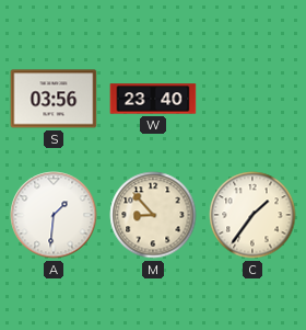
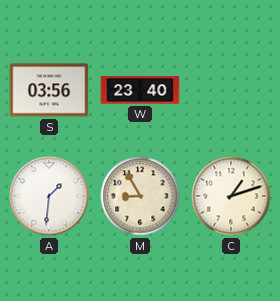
M: 8:53 -> 8:55 (140, 196)
C: 1:36 -> 1:12 (231, 196)
